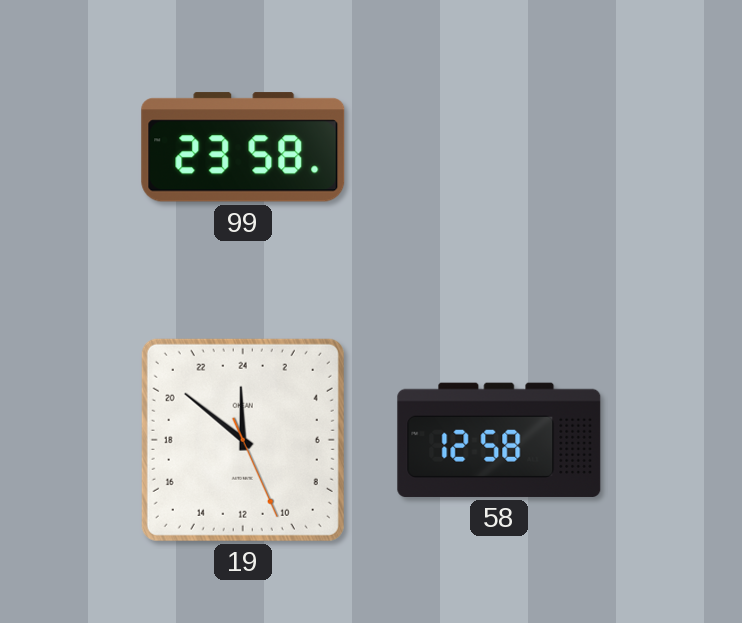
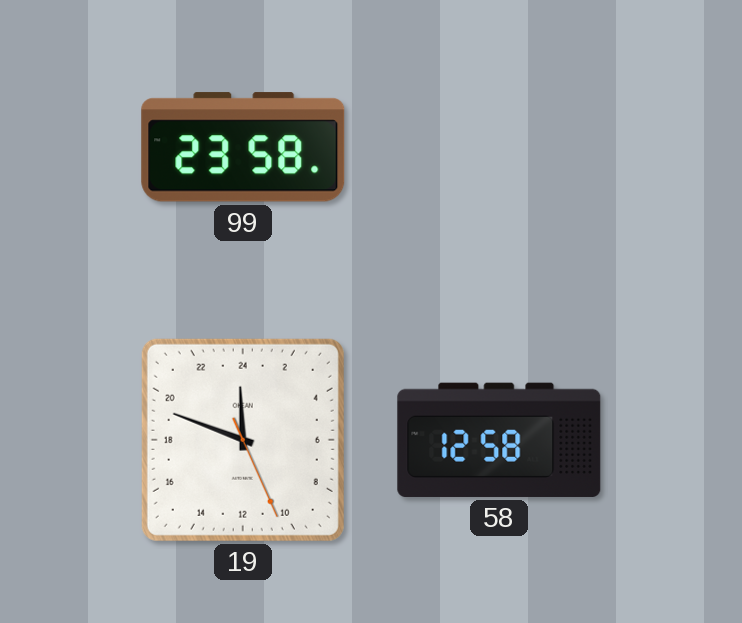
19: 23:51 -> 23:48 (243, 440)
